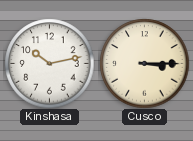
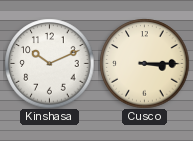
Kinshasa: 10:13 -> 10:11 (49, 63)
